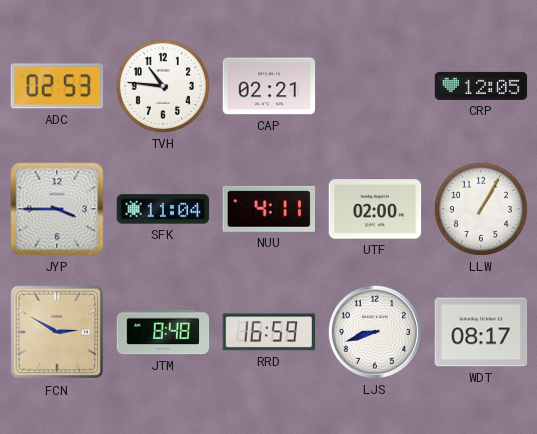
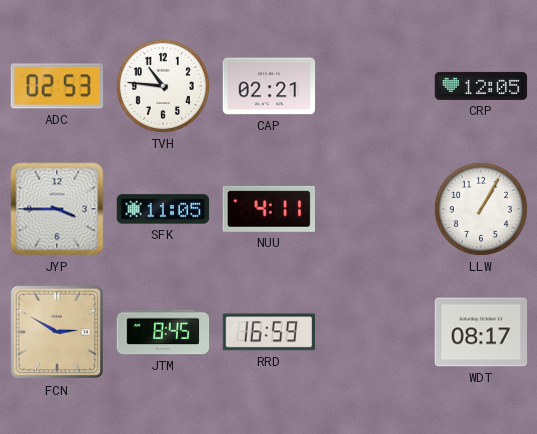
SFK: 11:04 -> 11:05 (163, 209)
UTF: 02:00 -> none (375, 209)
JTM: 8:48 -> 8:45 (163, 332)
LJS: 8:42 -> none (375, 332)
